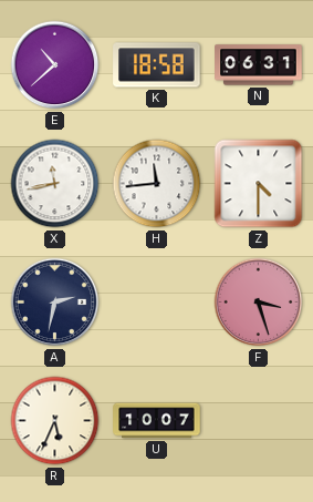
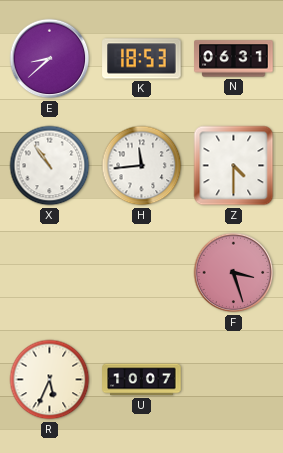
E: 10:38 -> 8:38 (50, 59)
K: 18:58 -> 18:53 (142, 59)
X: 11:43 -> 10:54 (50, 166)
A: 2:32 -> none (55, 303)
